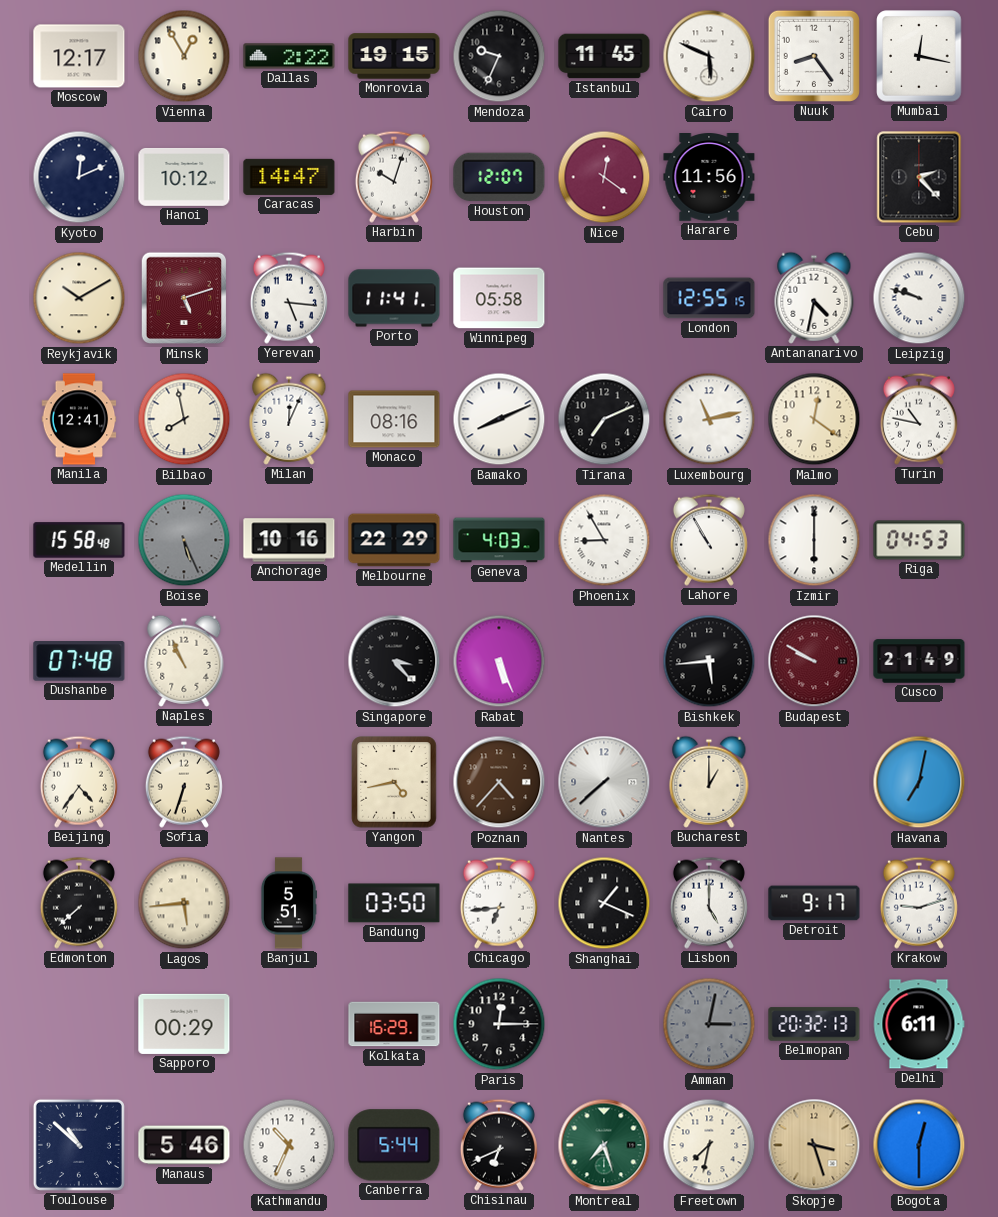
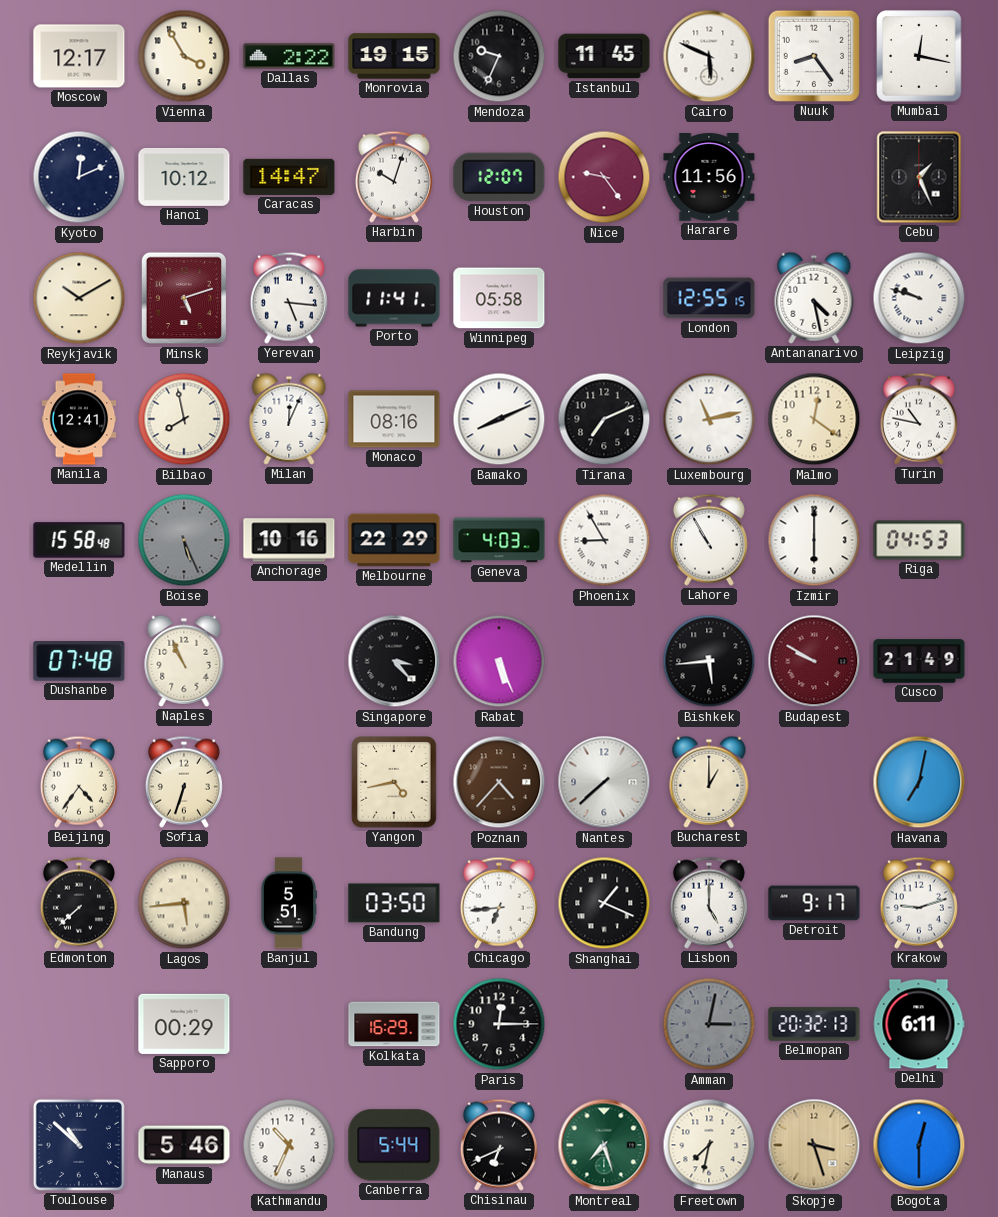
Vienna: 12:55 -> 3:55 (184, 56)
Nice: 12:21 -> 9:24 (604, 177)
Cebu: 2:23 -> 1:26 (919, 177)
Antananarivo: 4:32 -> 4:28 (814, 298)
